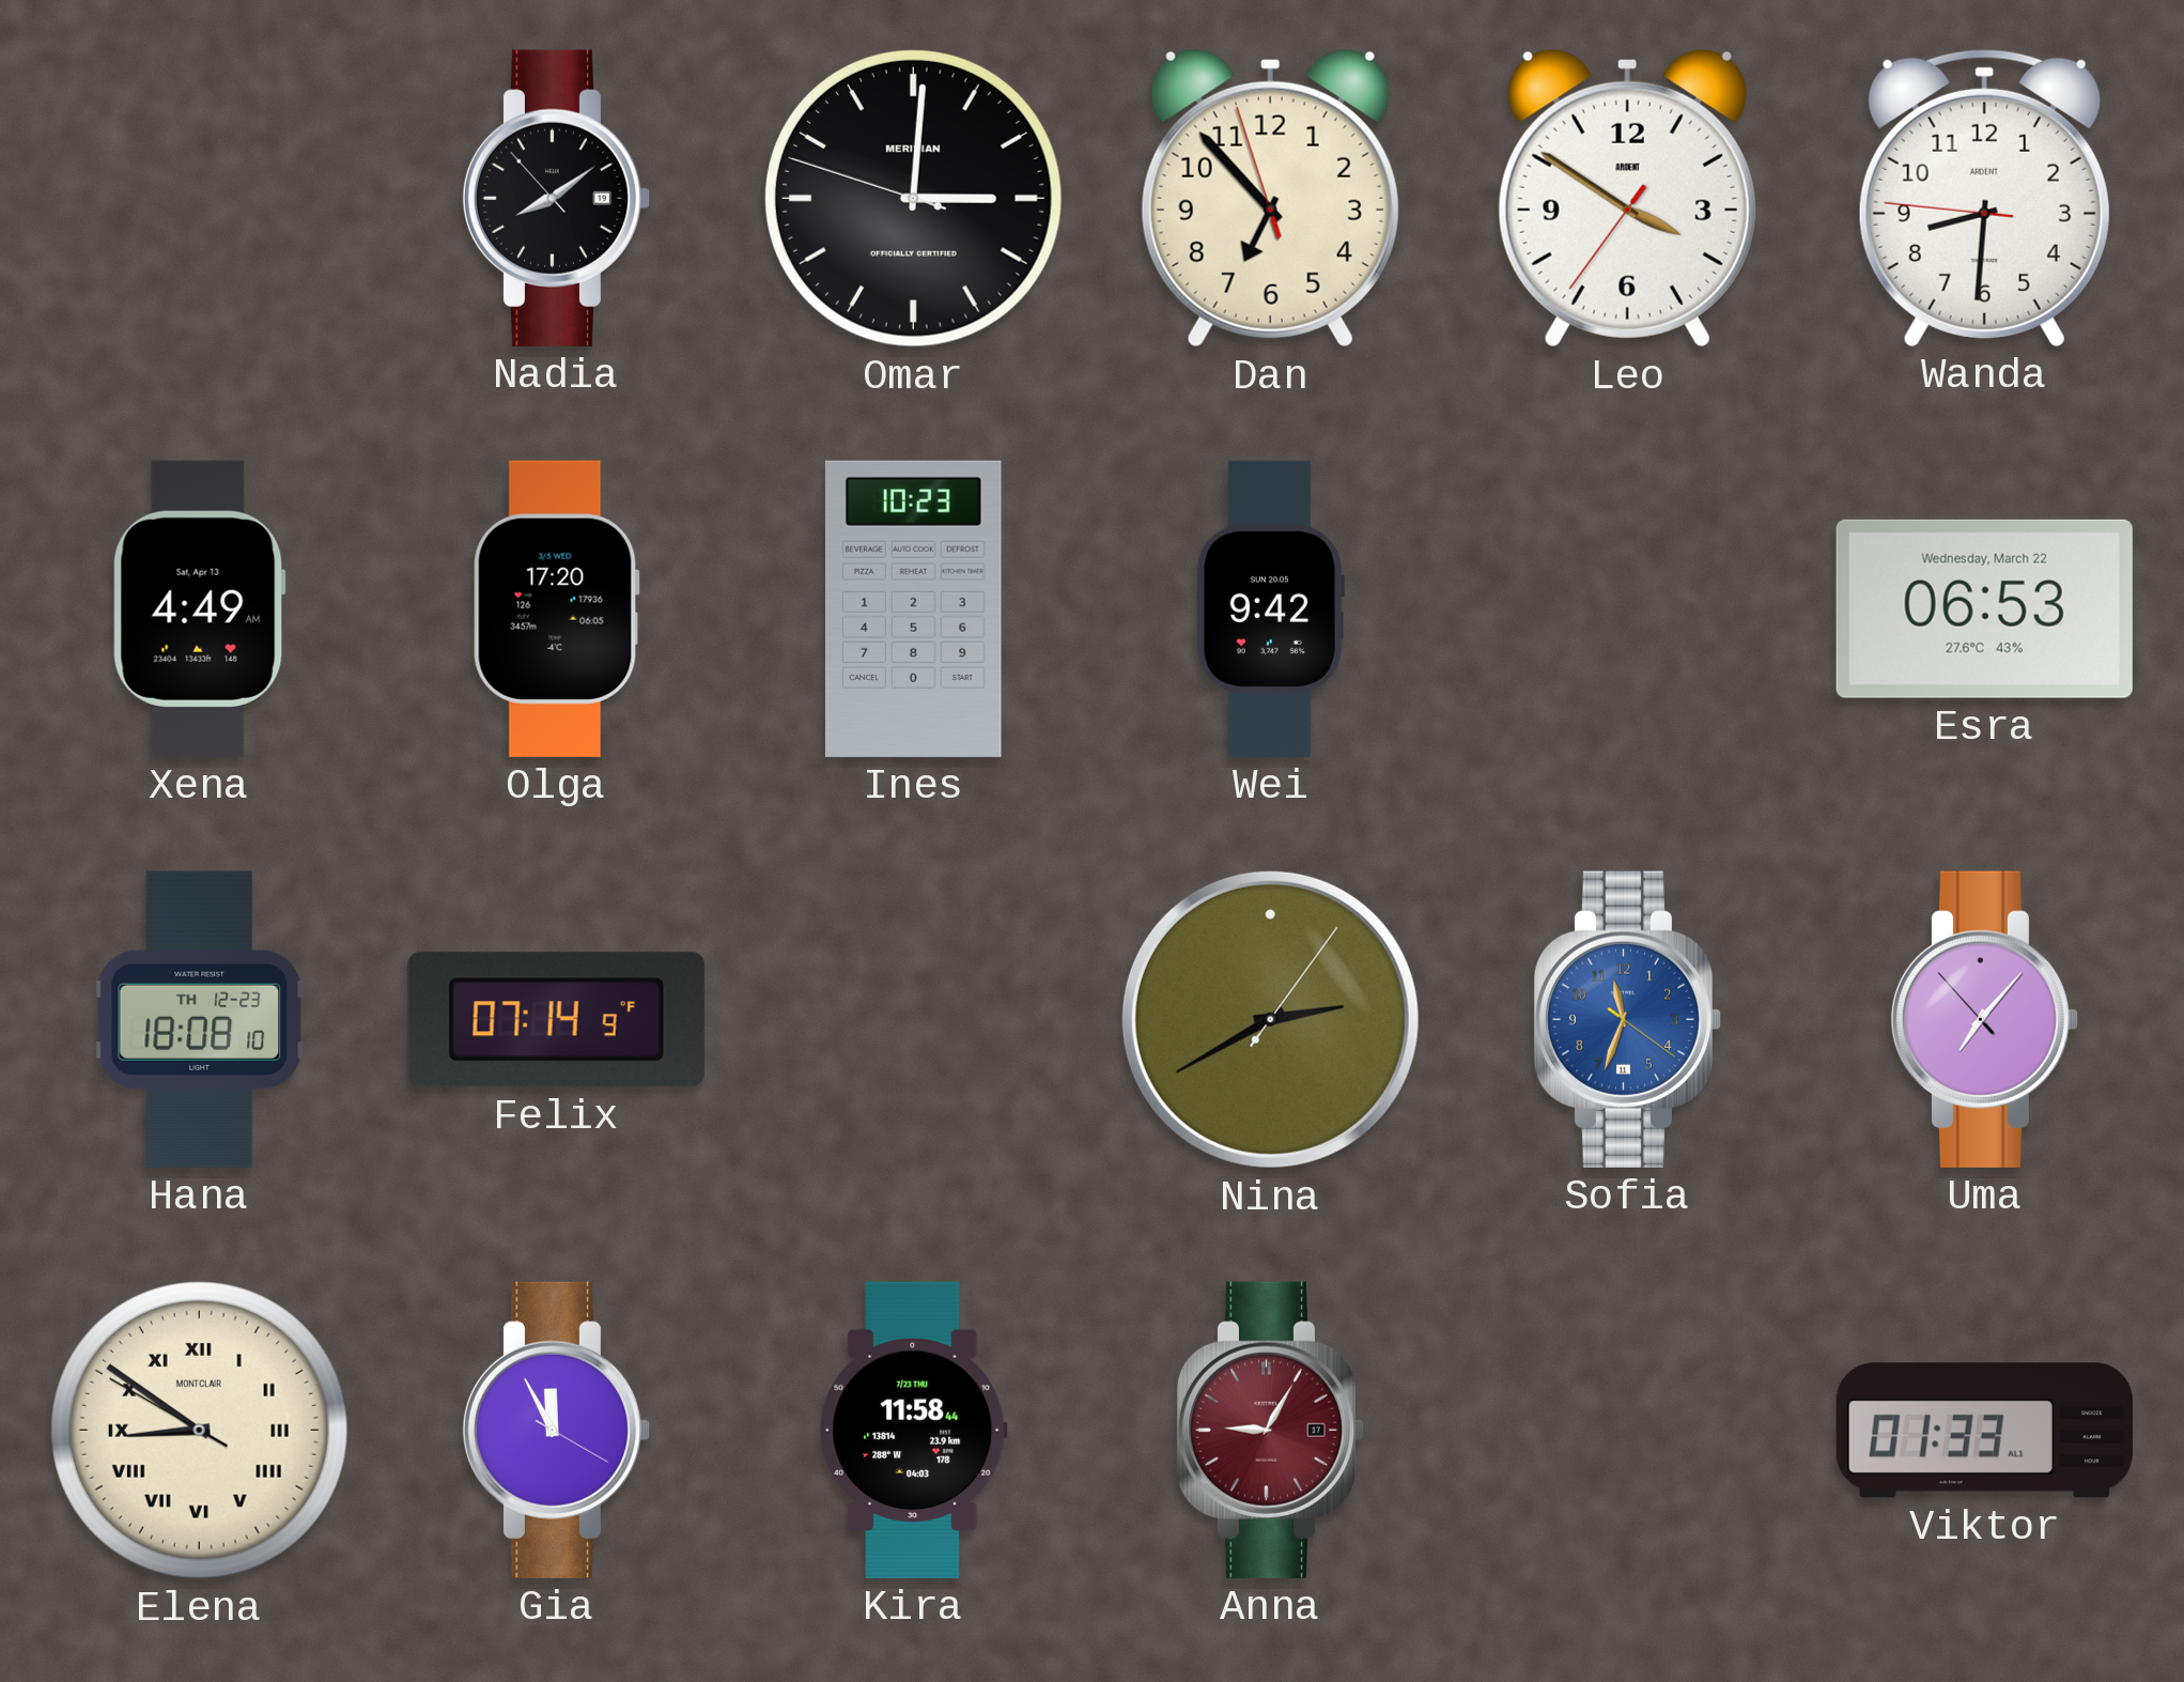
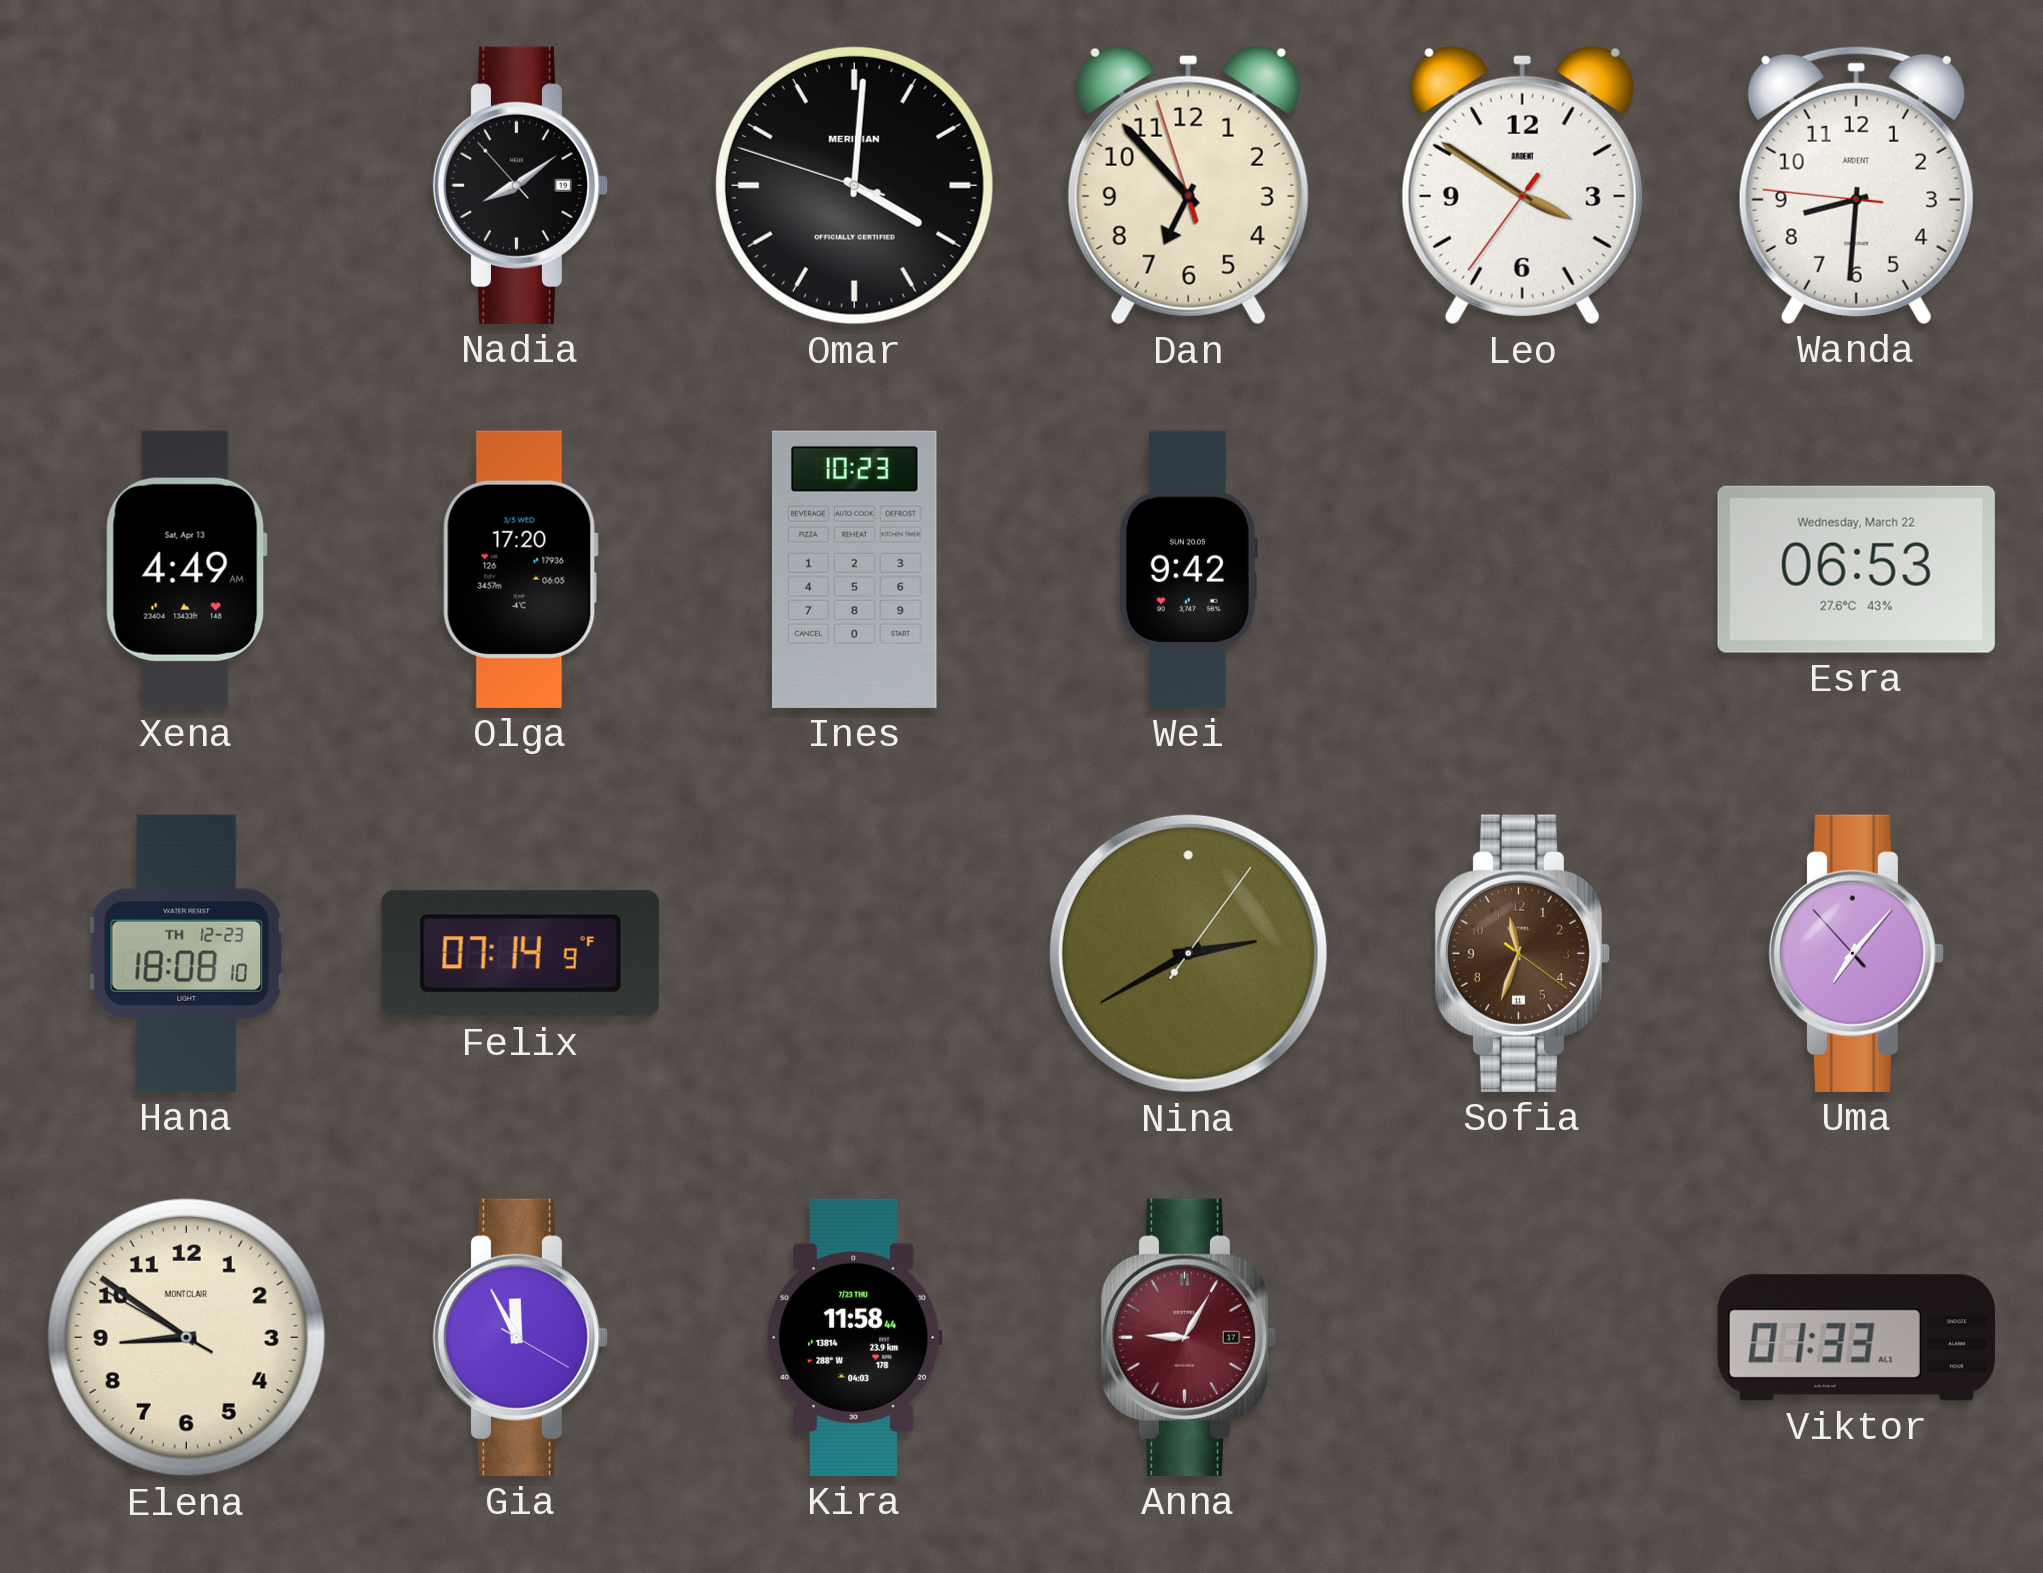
Omar: 3:00 -> 4:00 (854, 185)
Sofia dial: blue -> brown (1523, 953)
Elena numerals: Roman -> Arabic (186, 1337)
